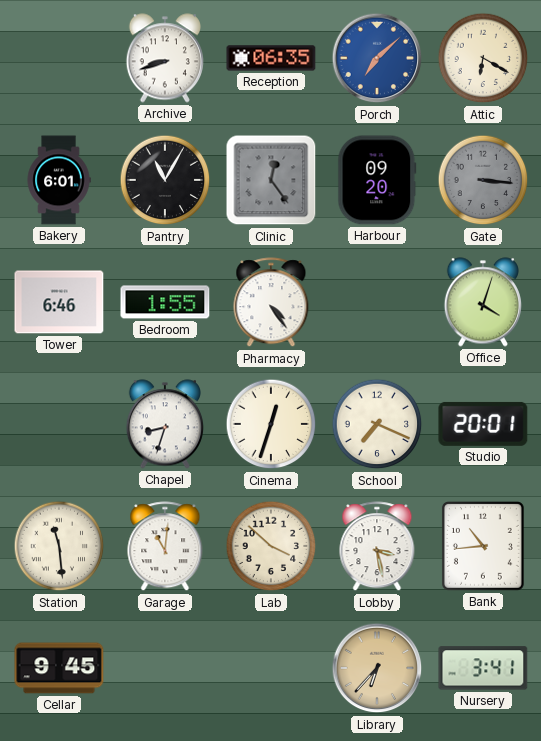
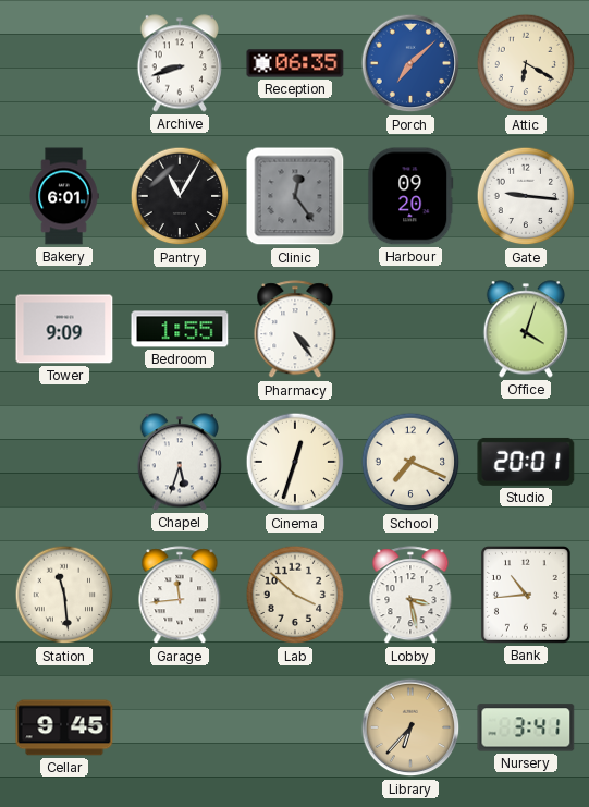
Gate: 3:16 -> 9:16 (526, 196)
Gate dial: grey -> white (526, 196)
Tower: 6:46 -> 9:09 (64, 329)
Chapel: 8:33 -> 5:33 (180, 462)
Garage: 11:01 -> 11:44 (180, 596)
